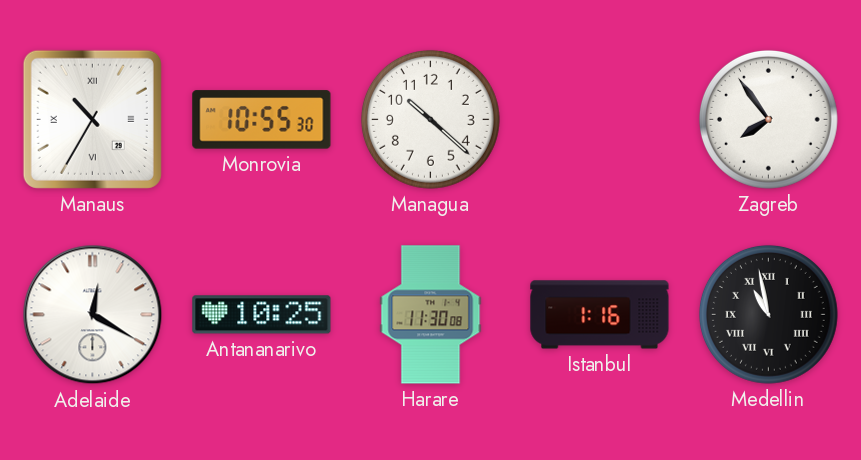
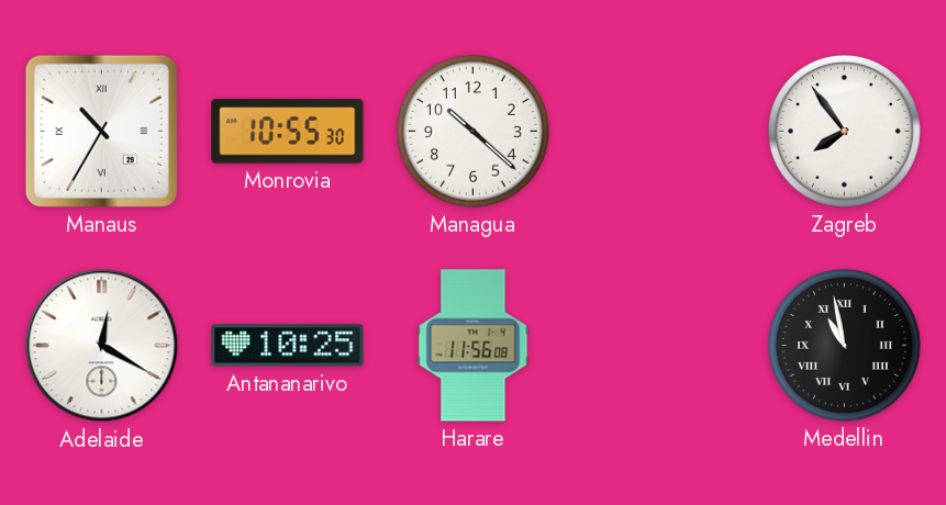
Harare: 11:30 -> 11:56 (474, 346)
Istanbul: 1:16 -> none (600, 315)
